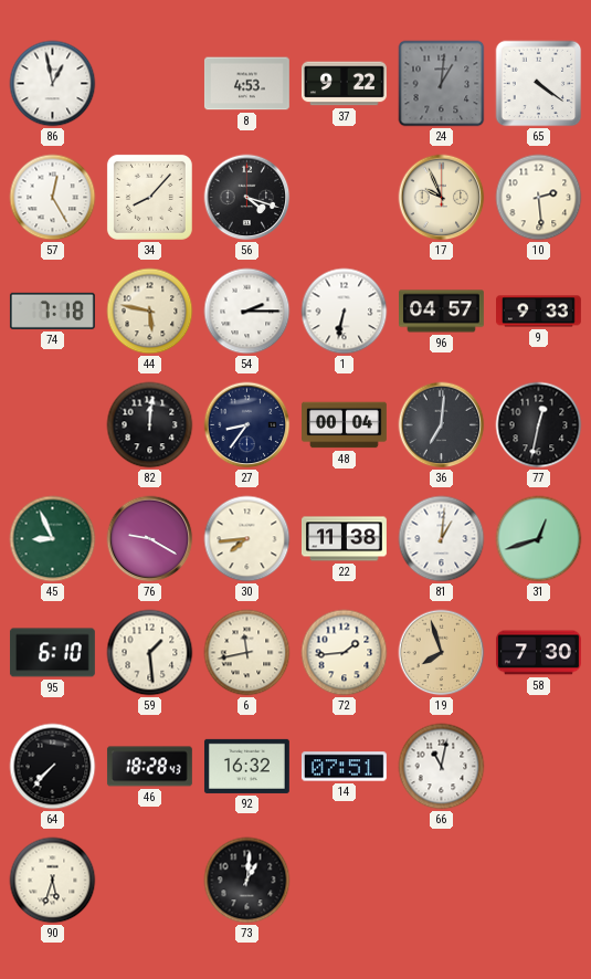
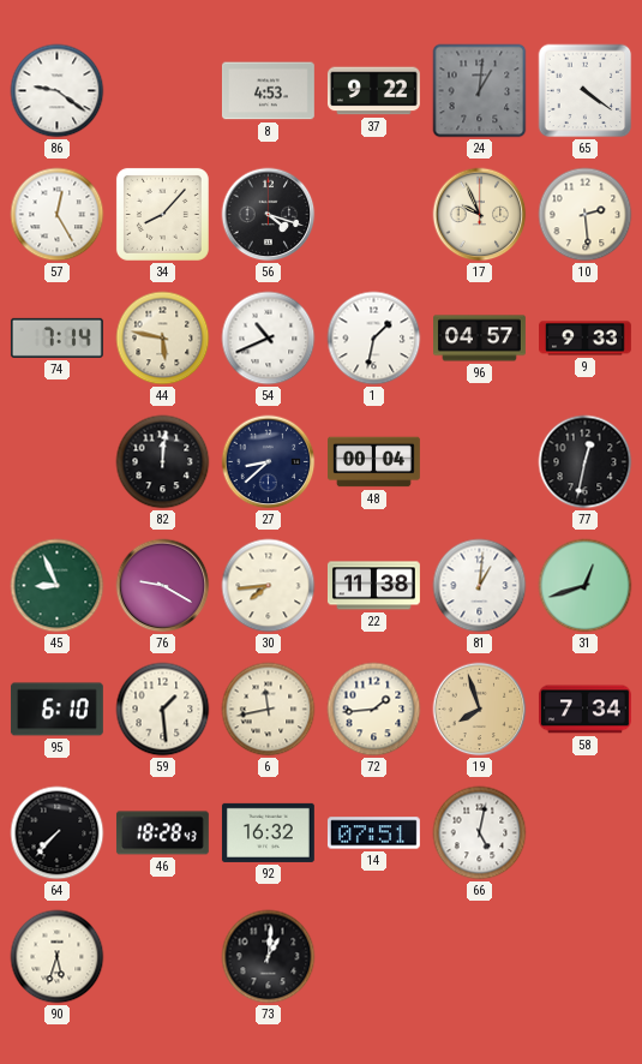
86: 12:58 -> 9:21 (58, 91)
74: 7:18 -> 7:14 (56, 337)
54: 2:15 -> 10:41 (269, 339)
1: 6:32 -> 1:32 (374, 339)
27: 8:36 -> 8:38 (269, 462)
36: 7:01 -> none (442, 425)
58: 7:30 -> 7:34 (584, 710)
66: 11:02 -> 5:02 (480, 833)
